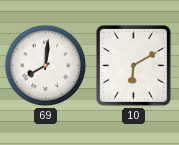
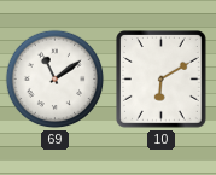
69: 8:01 -> 11:09 (56, 80)
